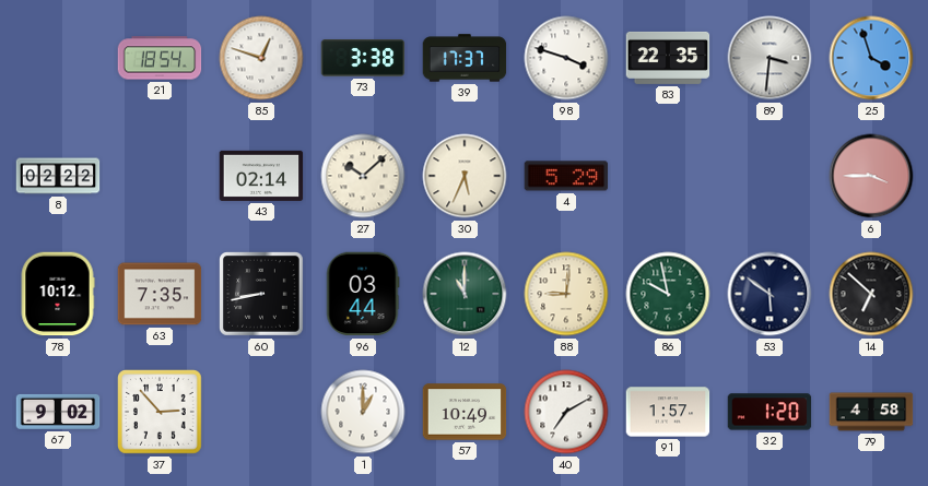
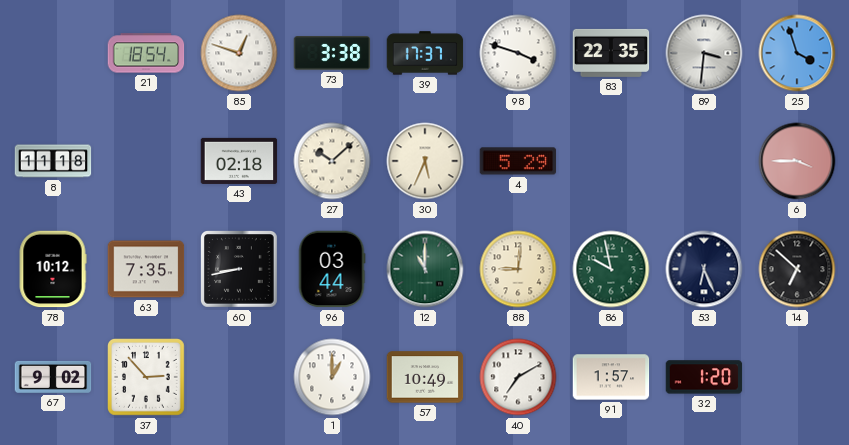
8: 02:22 -> 11:18 (53, 161)
43: 02:14 -> 02:18 (239, 161)
53: 5:51 -> 6:26 (704, 269)
79: 4:58 -> none (871, 412)
